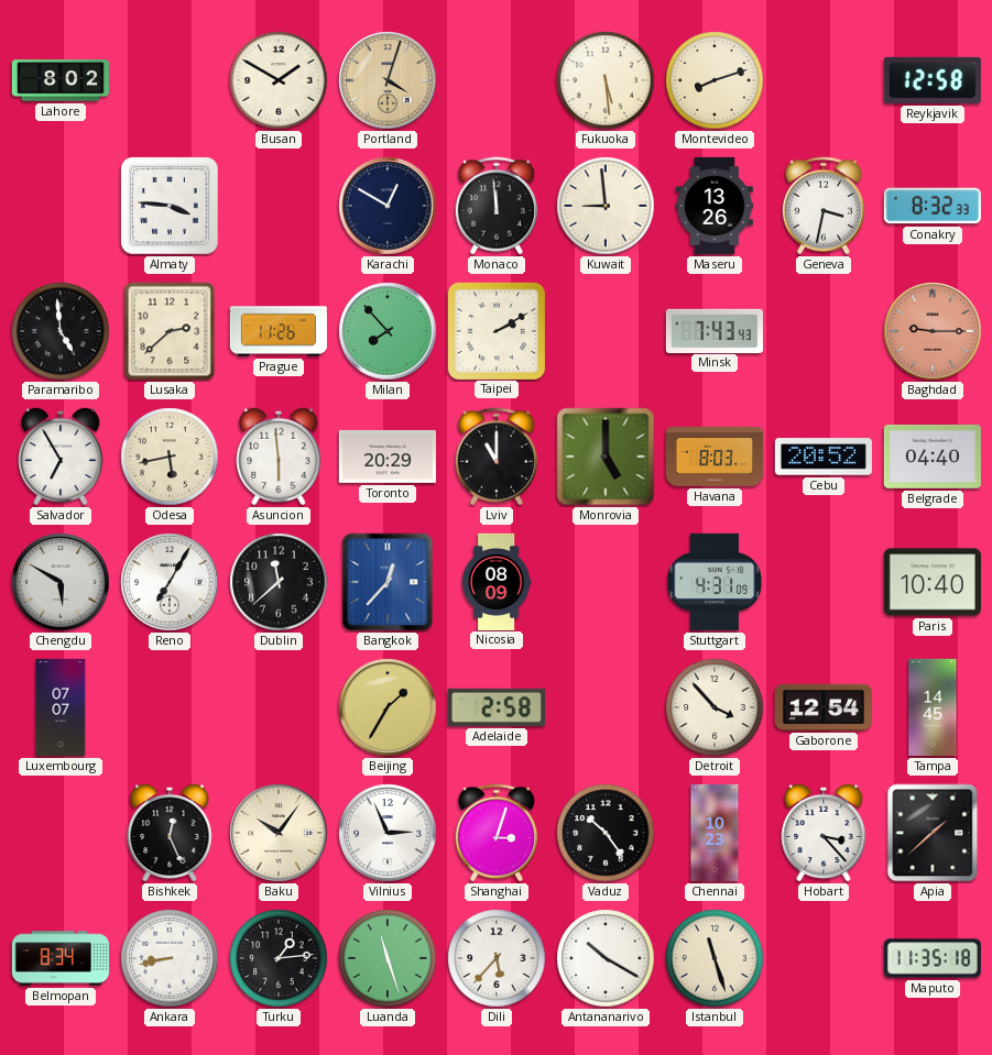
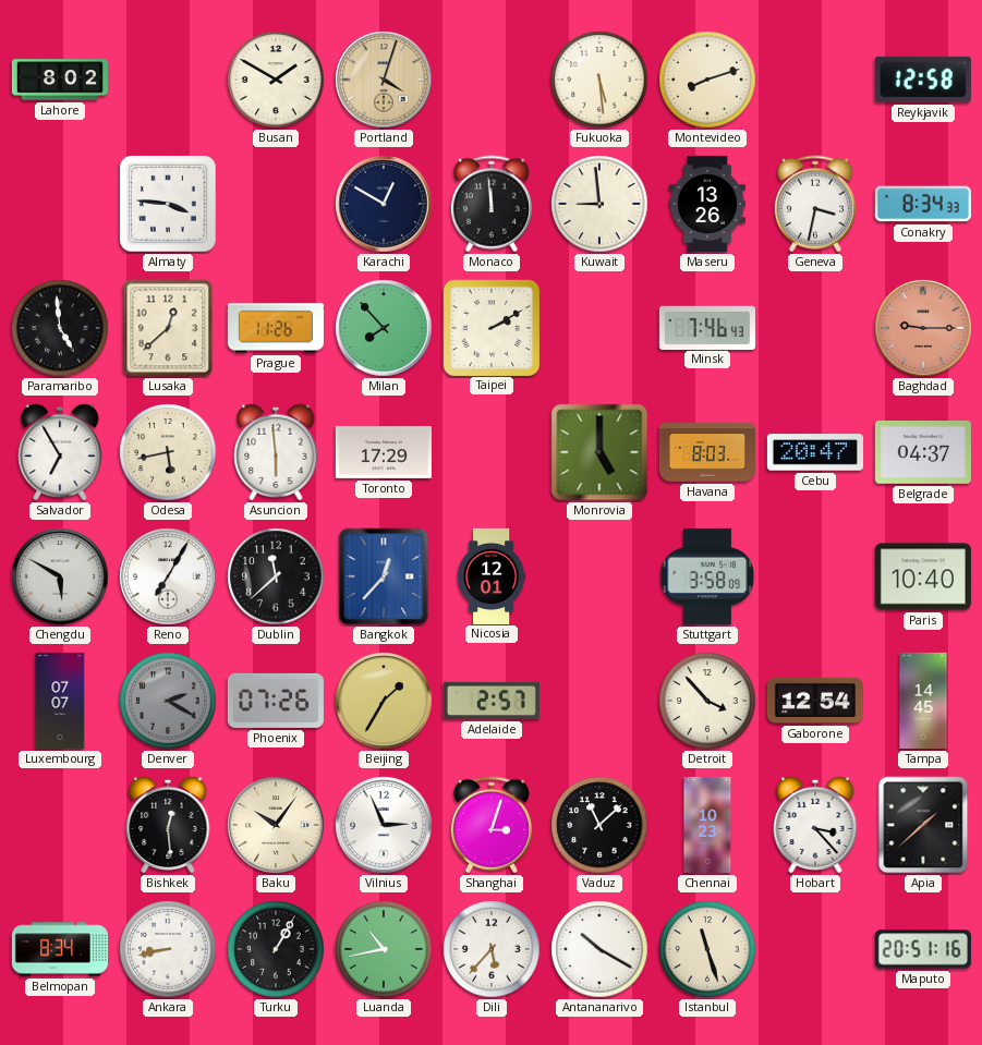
Conakry: 8:32 -> 8:34 (923, 204)
Lusaka: 2:38 -> 12:38 (168, 328)
Minsk: 7:43 -> 7:46 (707, 327)
Toronto: 20:29 -> 17:29 (384, 452)
Lviv: 11:00 -> none (497, 457)
Cebu: 20:52 -> 20:47 (815, 452)
Belgrade: 04:40 -> 04:37 (923, 452)
Nicosia: 08:09 -> 12:01 (492, 575)
Stuttgart: 4:31 -> 3:58 (707, 576)
Denver: none -> 2:20 (168, 701)
Phoenix: none -> 07:26 (276, 701)
Adelaide: 2:58 -> 2:57 (492, 701)
Bishkek: 12:26 -> 12:29 (168, 825)
Vaduz: 10:24 -> 11:08 (599, 825)
Turku: 1:14 -> 1:05 (276, 949)
Luanda: 11:27 -> 10:43 (384, 949)
Maputo: 11:35 -> 20:51 (923, 949)
